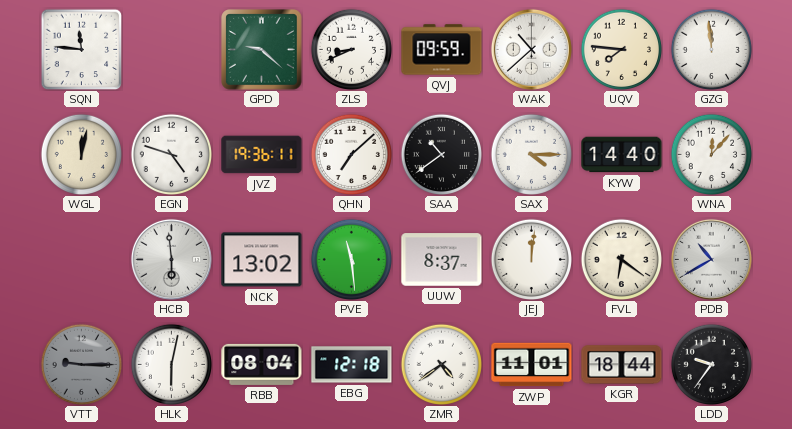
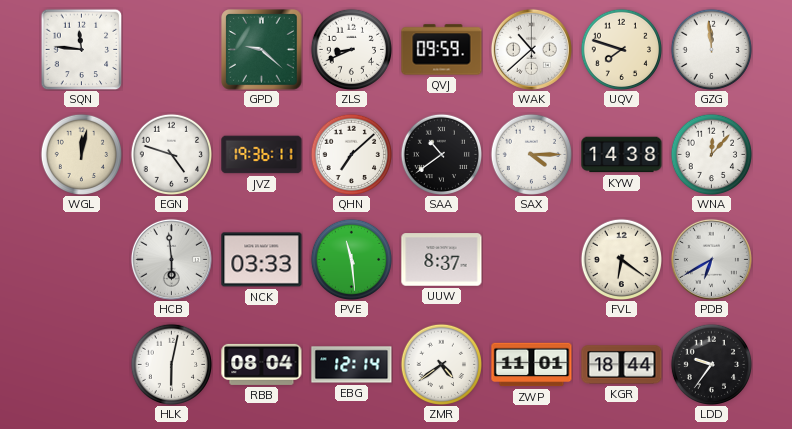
UQV: 7:46 -> 7:48 (621, 49)
KYW: 14:40 -> 14:38 (622, 155)
NCK: 13:02 -> 03:33 (262, 260)
JEJ: 12:01 -> none (531, 259)
PDB: 10:40 -> 6:40 (711, 259)
VTT: 9:15 -> none (81, 364)
EBG: 12:18 -> 12:14 (352, 365)
